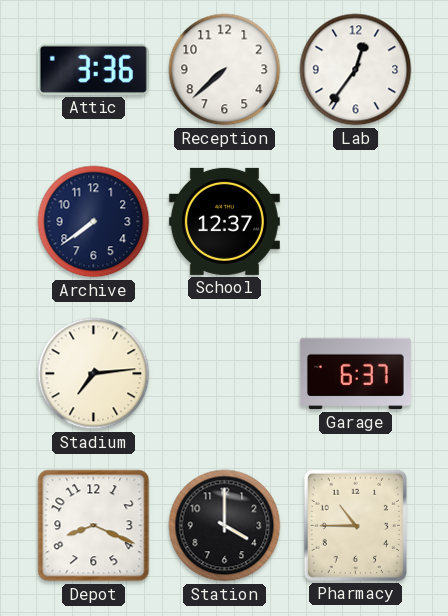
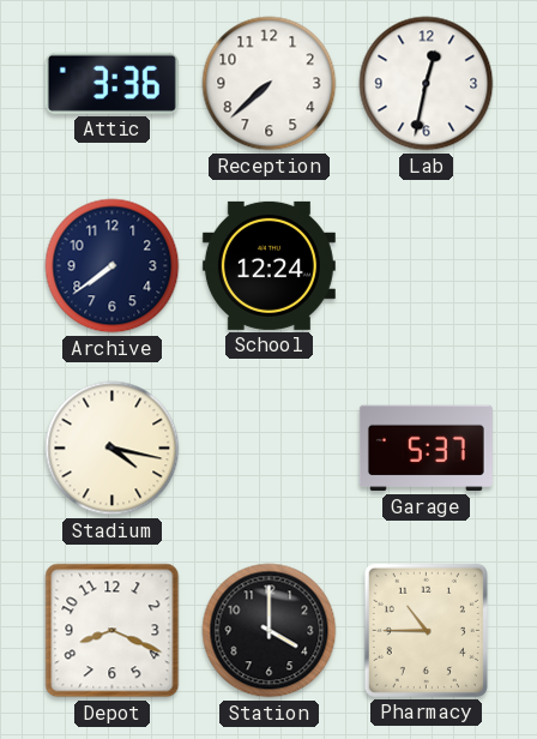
Lab: 12:36 -> 12:32 (427, 84)
School: 12:37 -> 12:24 (268, 265)
Stadium: 7:14 -> 4:17 (113, 449)
Garage: 6:37 -> 5:37 (426, 449)
